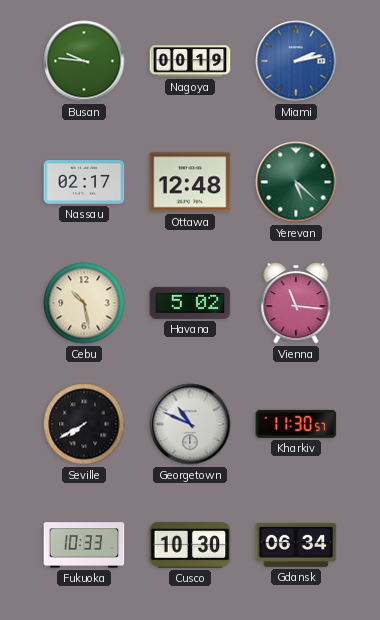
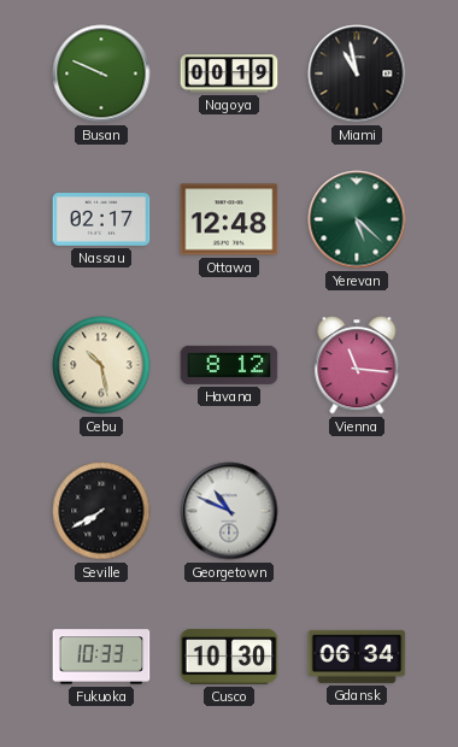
Busan: 9:46 -> 9:49 (101, 73)
Miami: 2:13 -> 10:58 (357, 73)
Miami dial: blue -> black (357, 73)
Havana: 5:02 -> 8:12 (229, 365)
Kharkiv: 11:30 -> none (296, 424)
